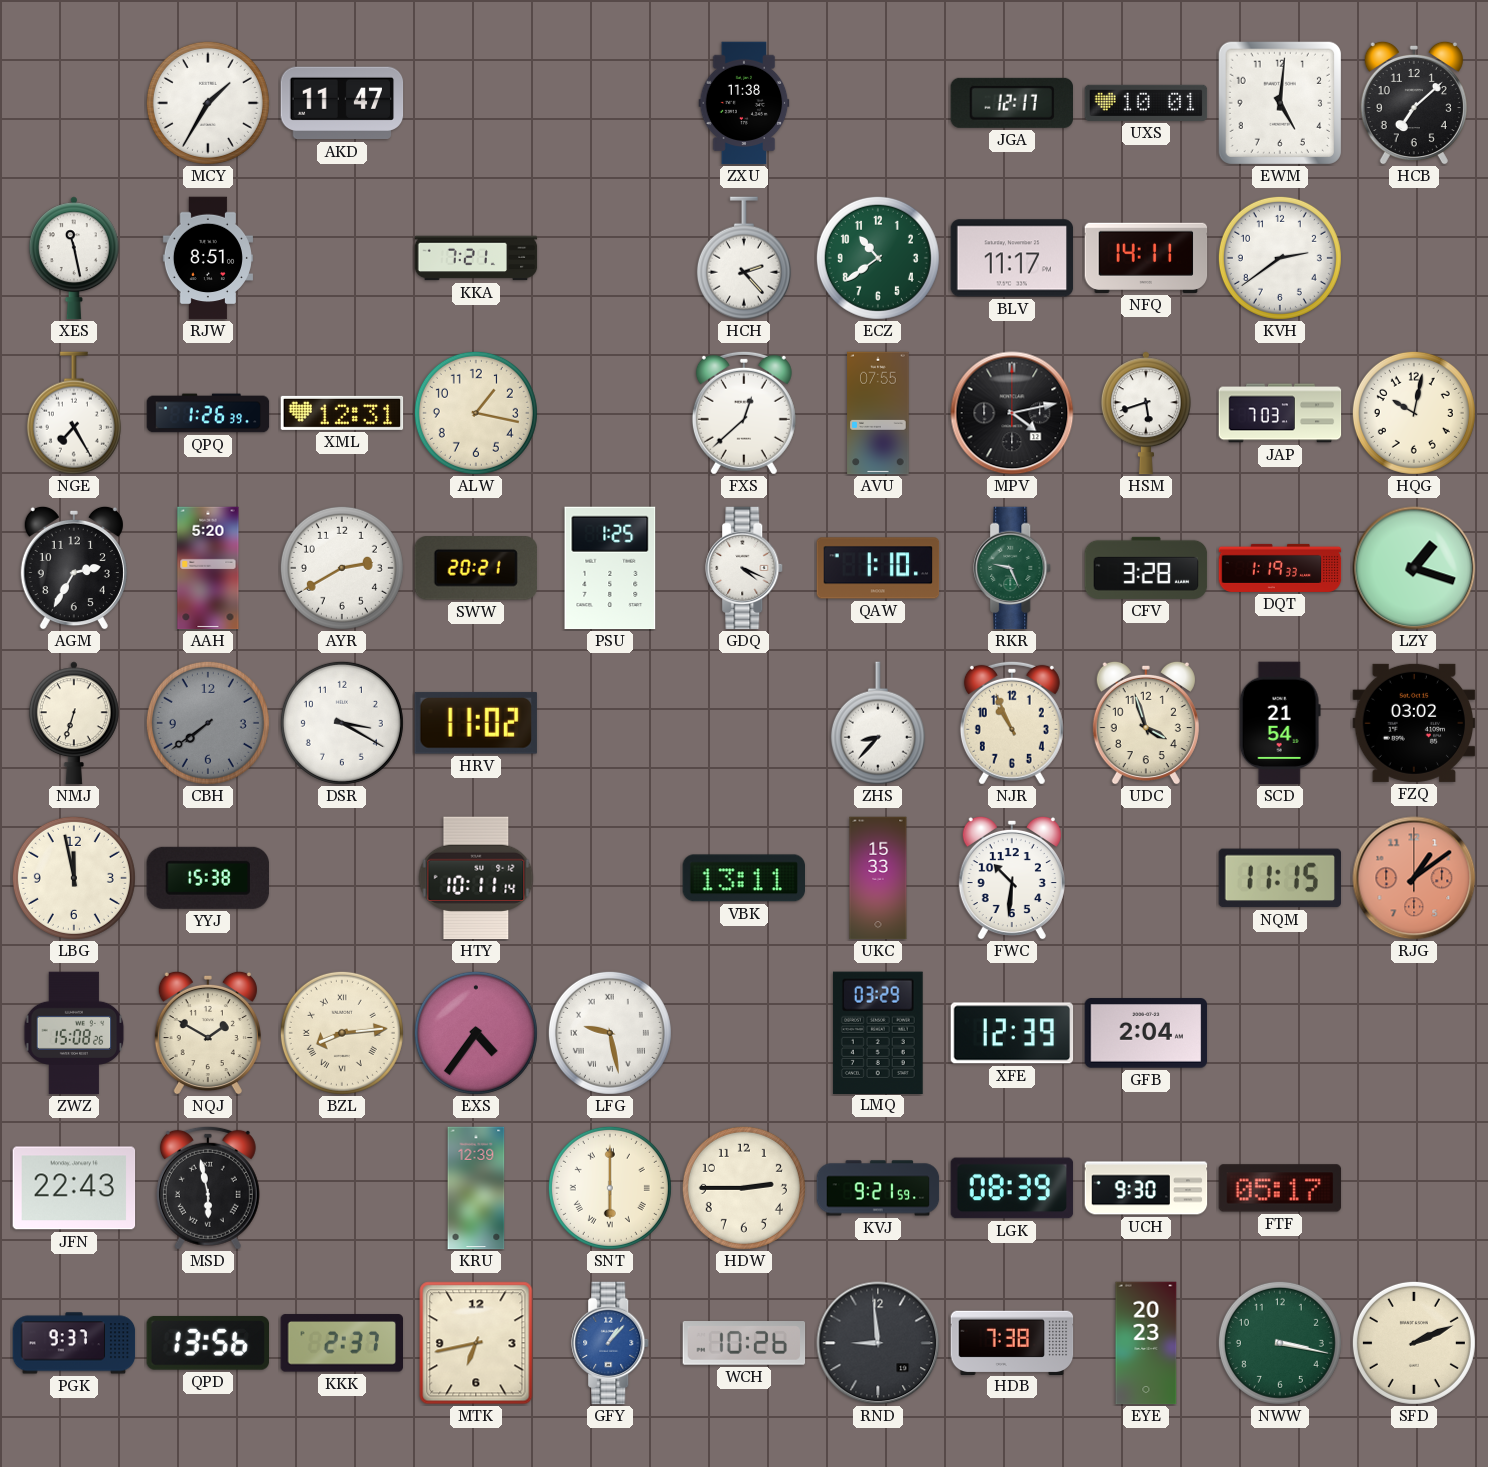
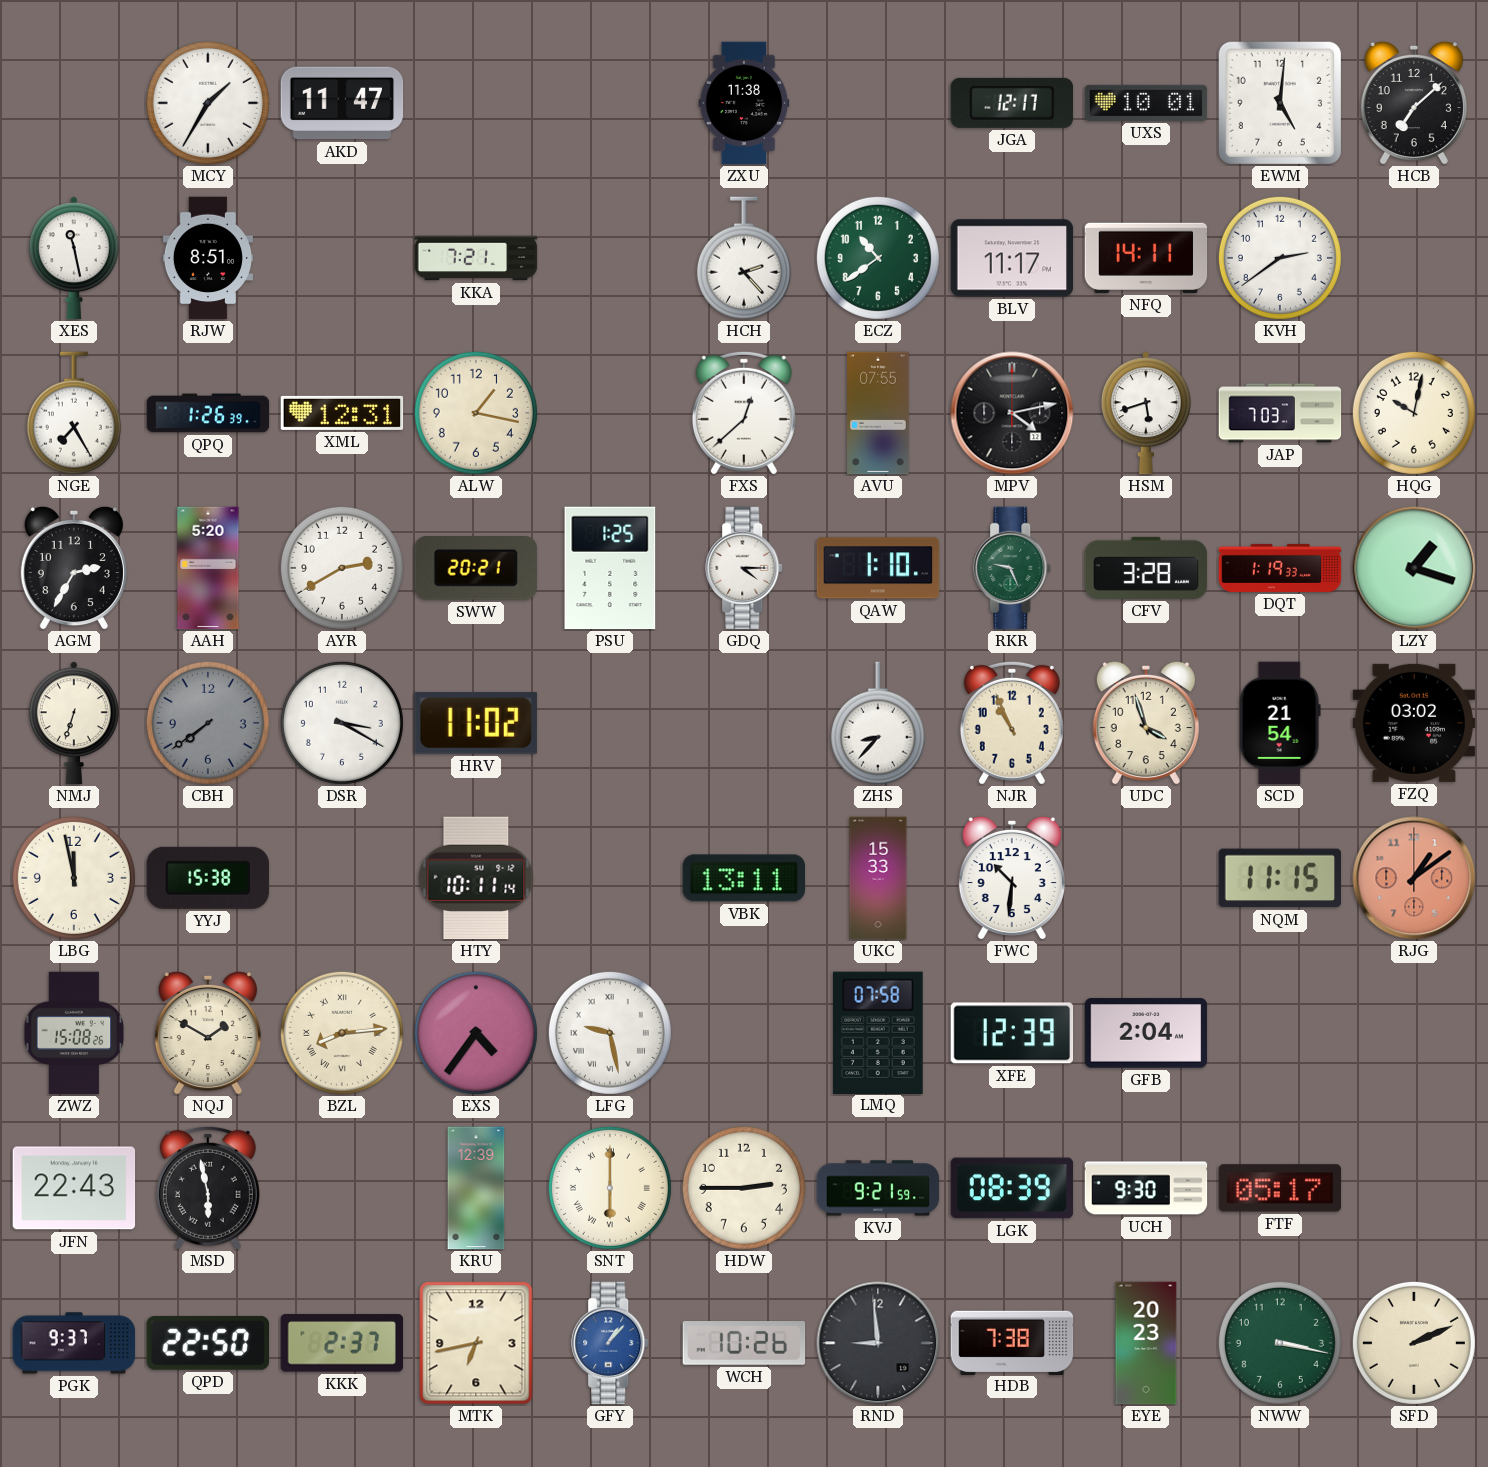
GDQ: 4:19 -> 4:15 (745, 568)
LMQ: 03:29 -> 07:58 (878, 1032)
QPD: 13:56 -> 22:50 (207, 1343)
